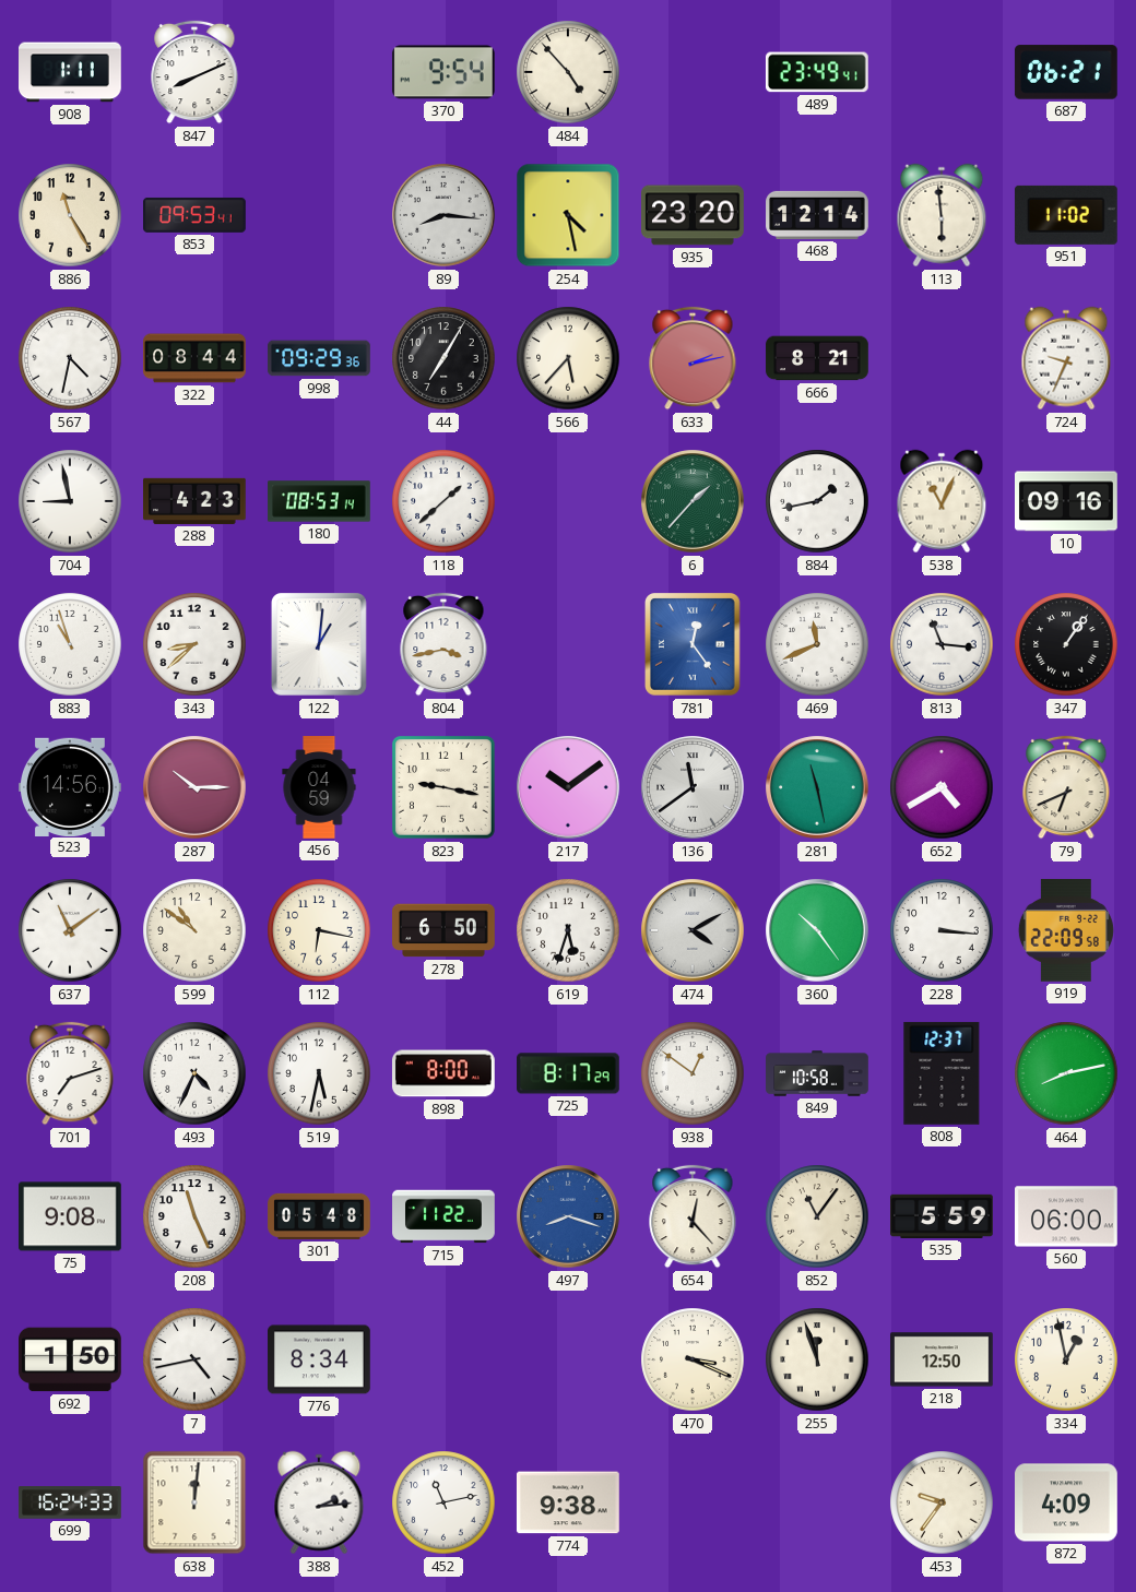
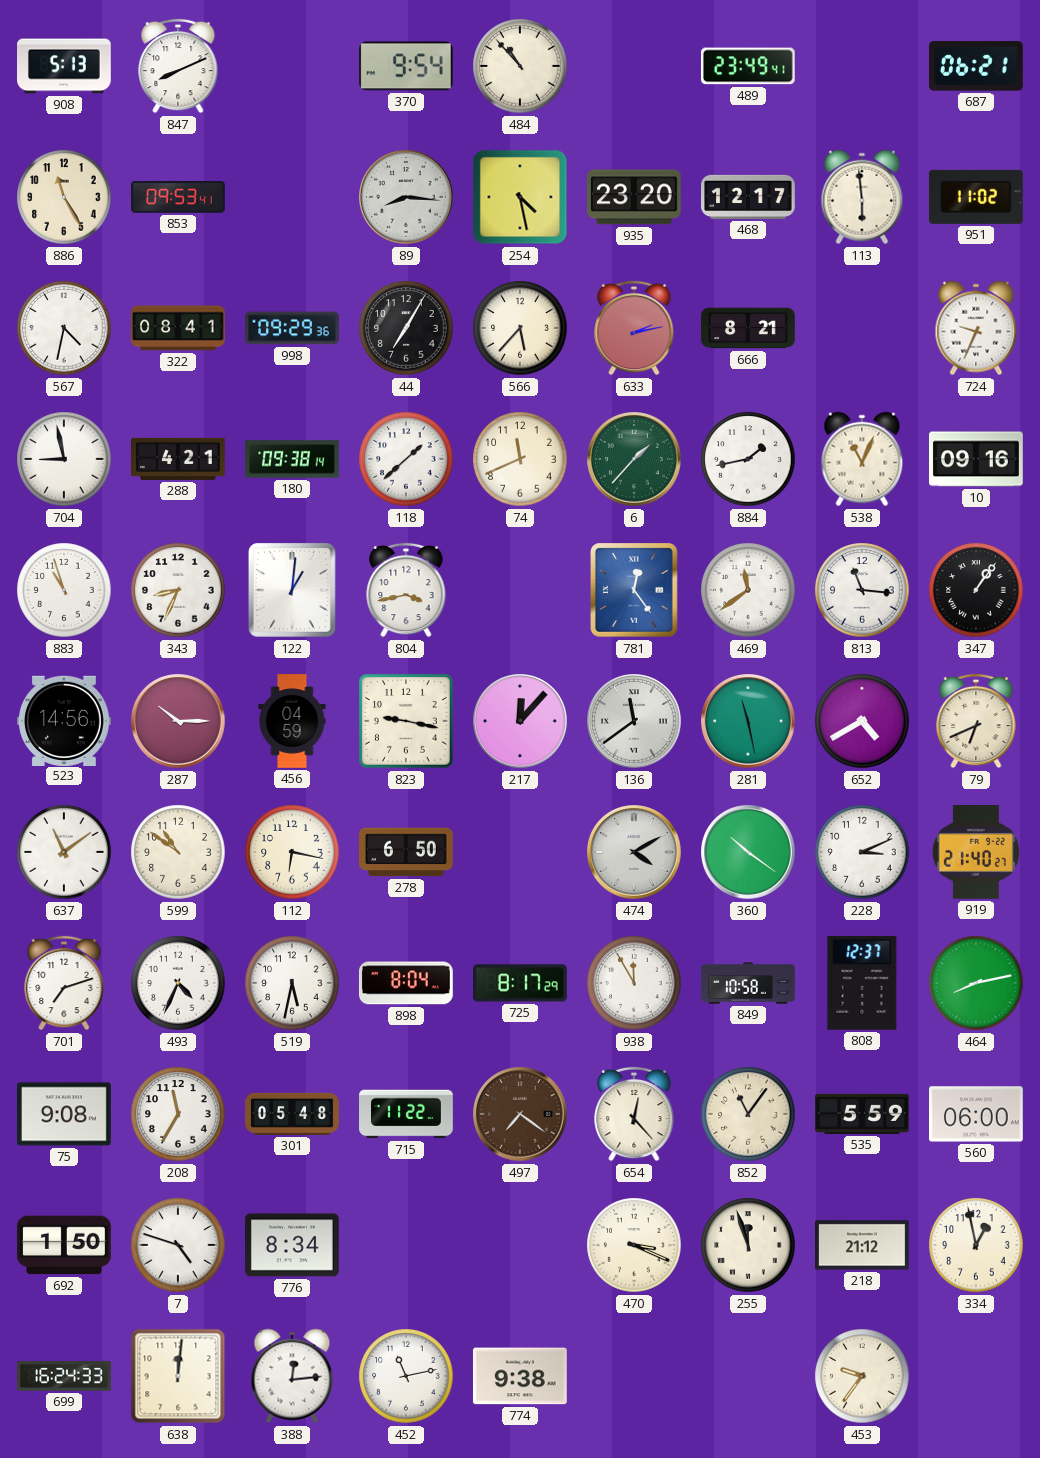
908: 1:11 -> 5:13 (65, 66)
484: 4:53 -> 10:53 (520, 66)
468: 12:14 -> 12:17 (748, 197)
322: 08:44 -> 08:41 (179, 328)
288: 4:23 -> 4:21 (179, 459)
180: 08:53 -> 09:38 (292, 459)
74: none -> 11:41 (520, 459)
343: 8:38 -> 8:34 (178, 590)
469: 11:41 -> 11:39 (748, 590)
217: 10:09 -> 12:07 (520, 721)
619: 5:33 -> none (568, 930)
360: 10:24 -> 10:21 (748, 852)
228: 3:16 -> 3:11 (862, 852)
919: 22:09 -> 21:40 (976, 853)
898: 8:00 -> 8:04 (406, 983)
938: 12:51 -> 11:55 (634, 983)
208: 11:26 -> 11:35 (178, 1114)
497: 8:18 -> 7:21 (520, 1114)
497 dial: blue -> brown (520, 1114)
7: 4:43 -> 4:48 (178, 1245)
218: 12:50 -> 21:12 (863, 1245)
388: 2:14 -> 12:14 (292, 1376)
872: 4:09 -> none (1067, 1502)
